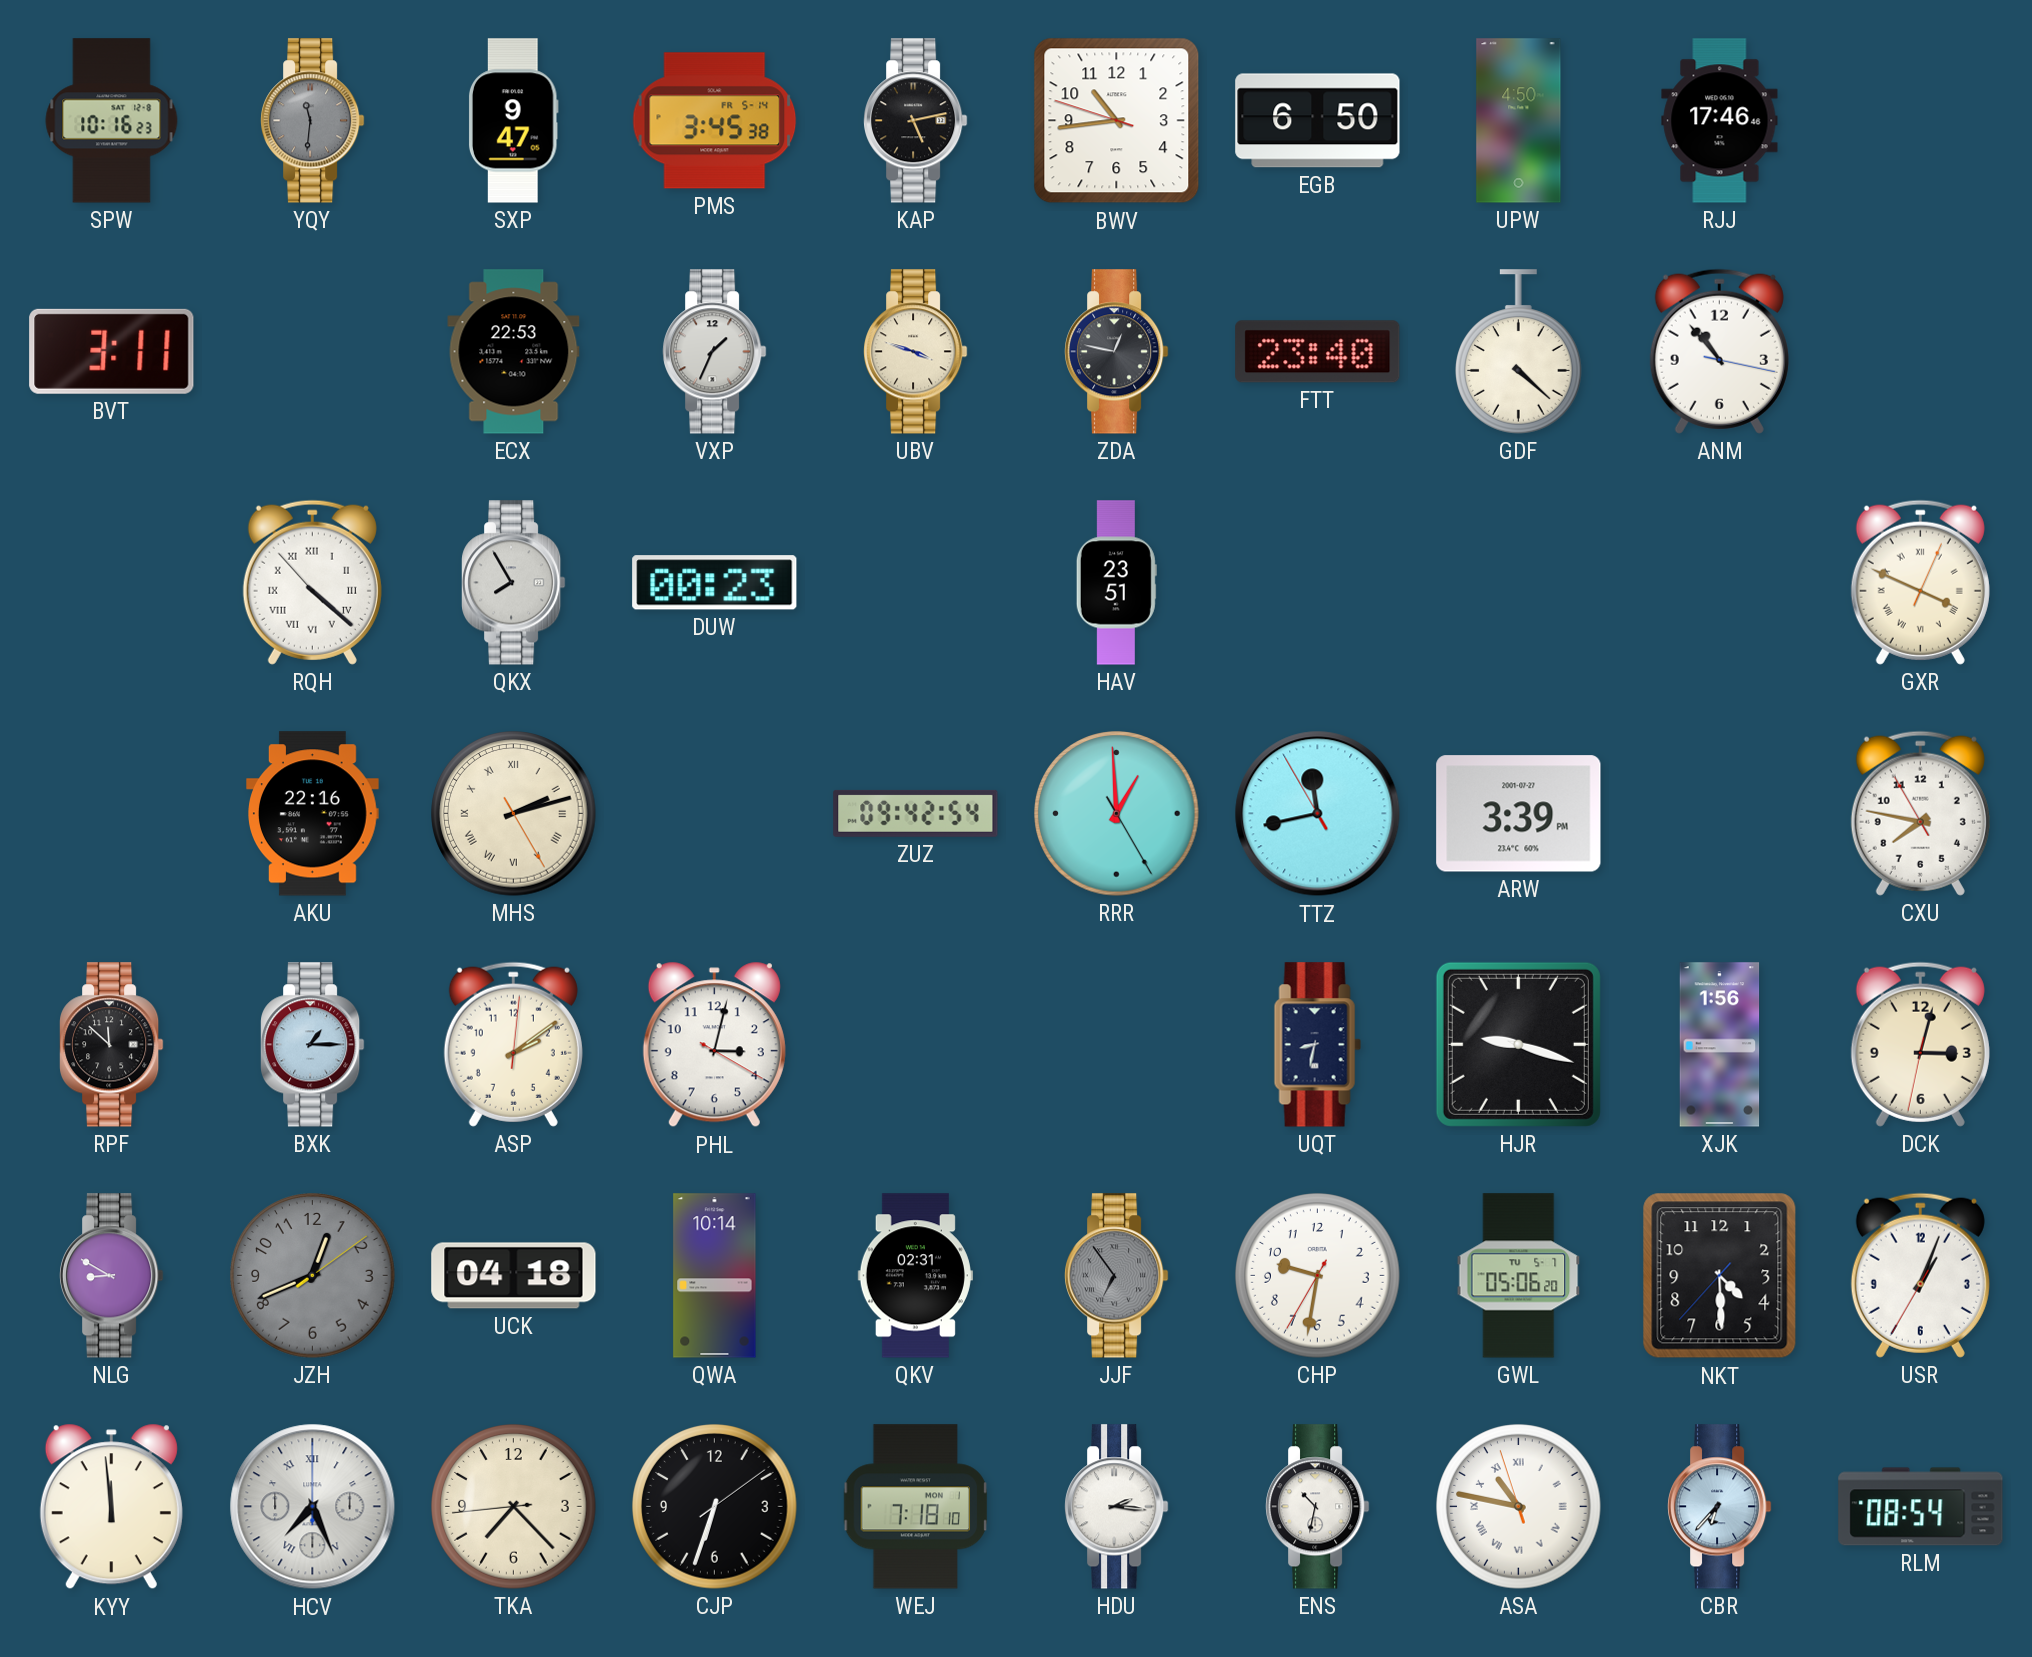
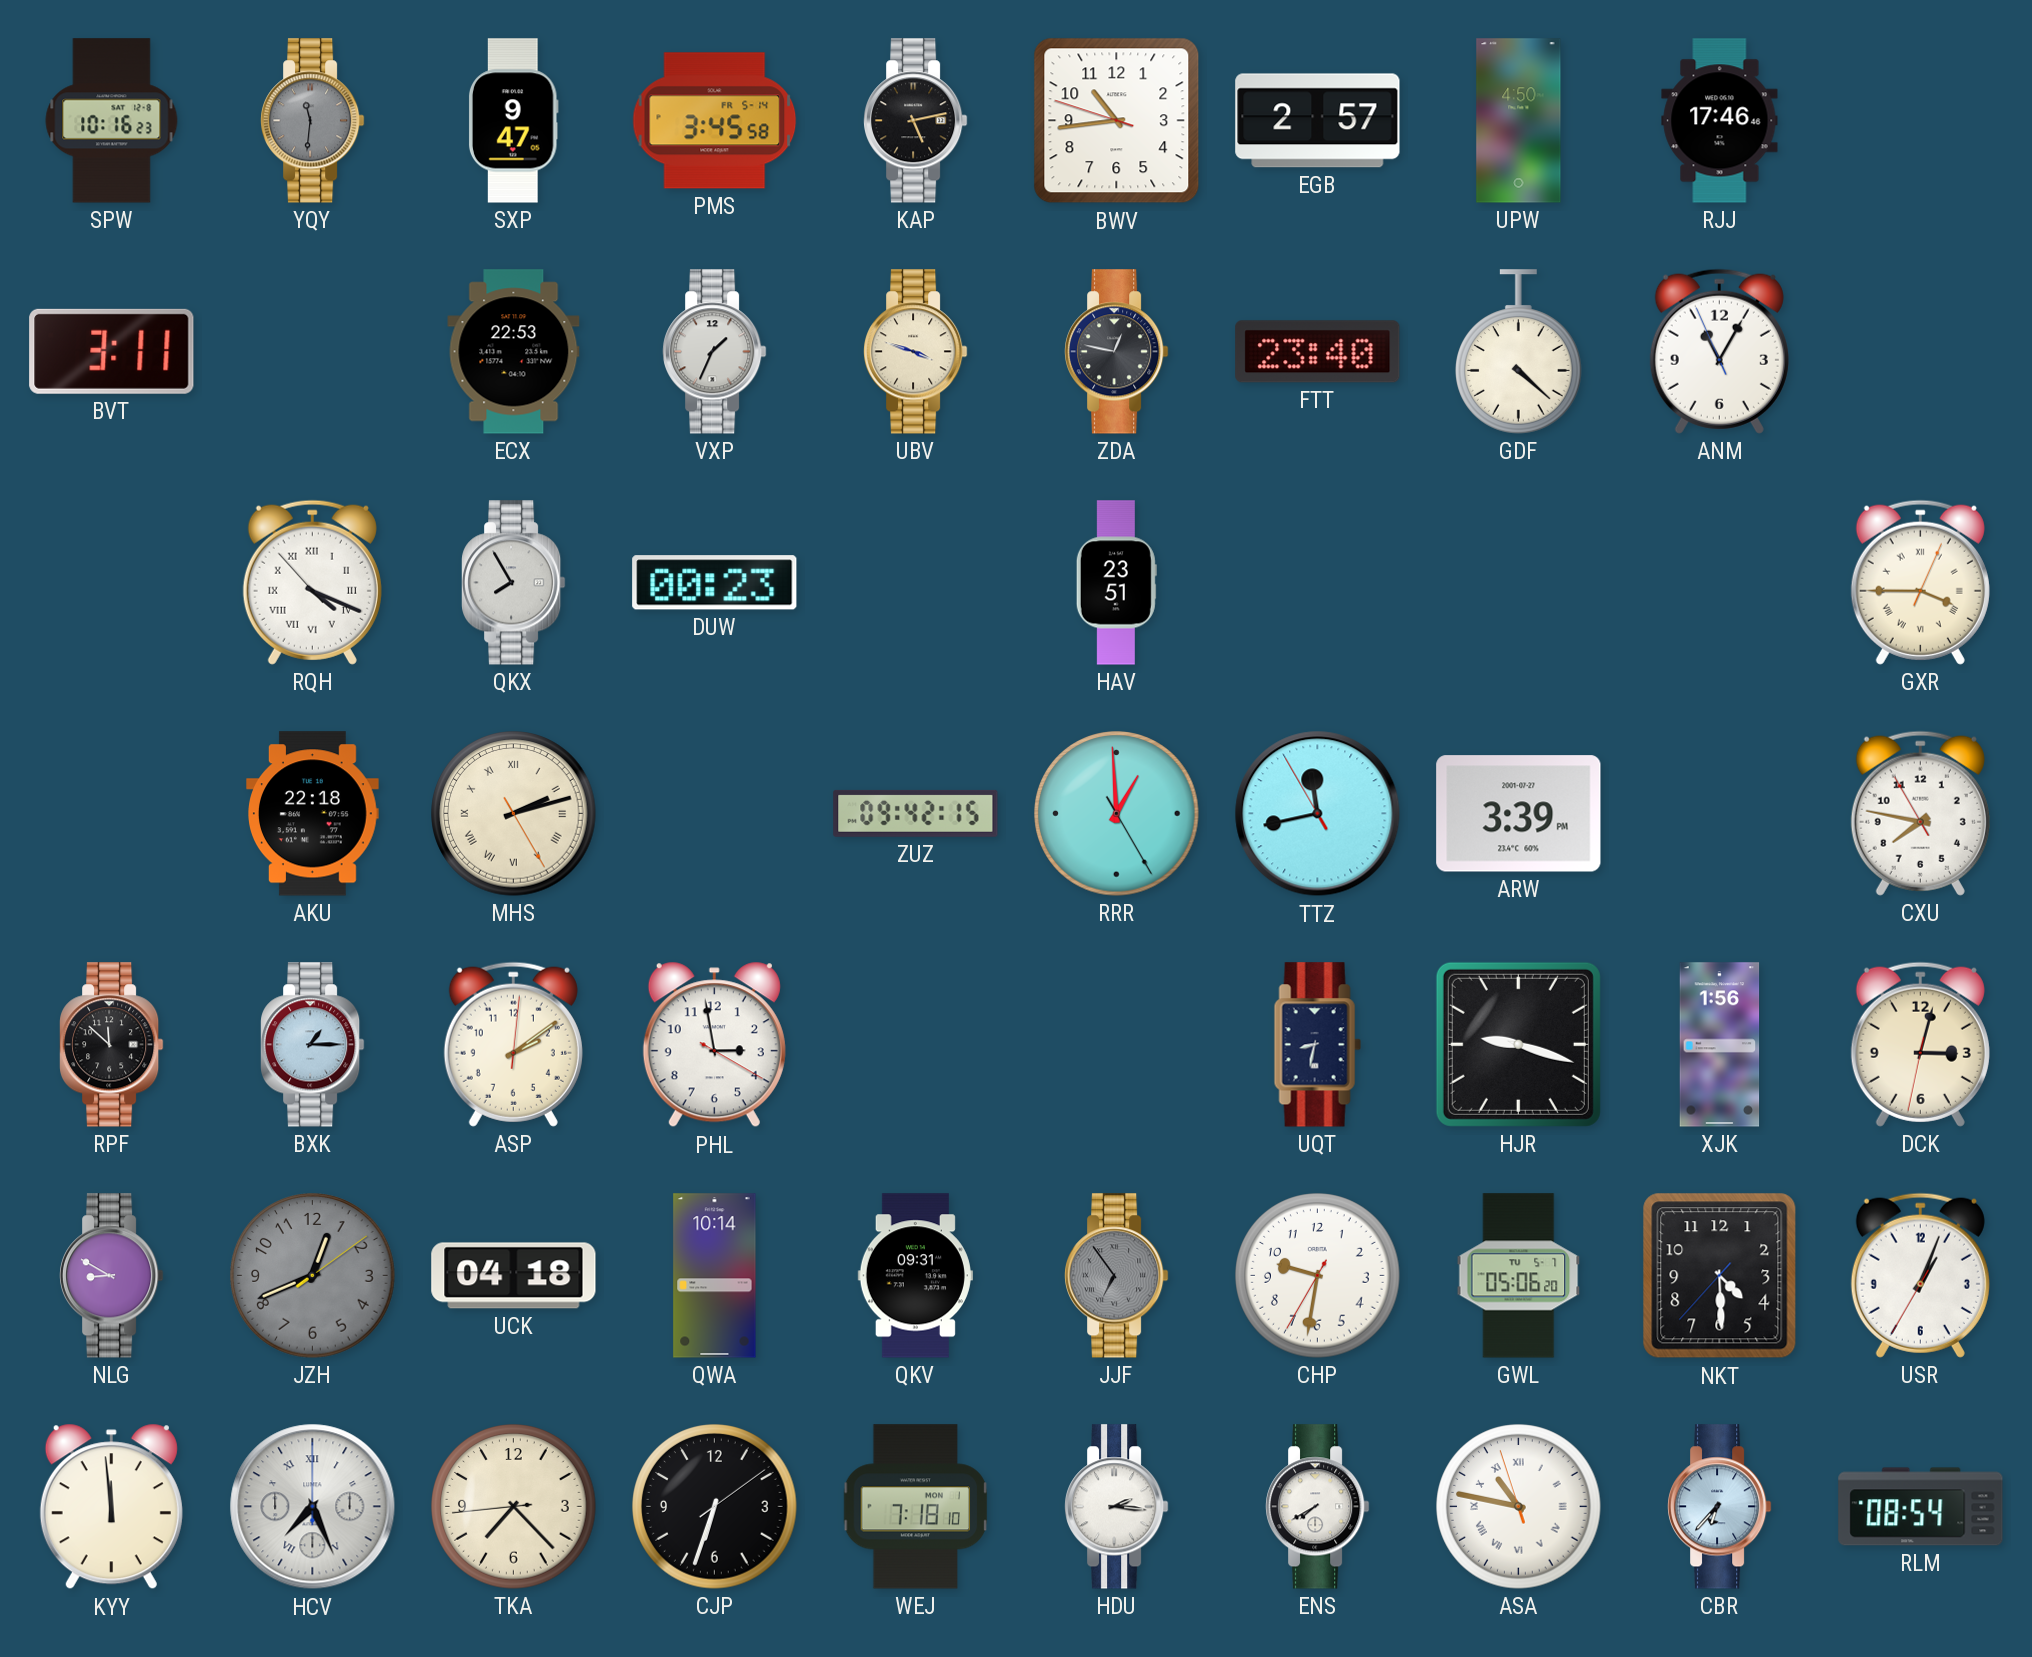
PMS: 3:45:38 -> 3:45:58 (715, 121)
EGB: 6:50 -> 2:57 (1318, 121)
ANM: 10:53 -> 11:04 (1719, 351)
RQH: 4:21 -> 4:18 (312, 582)
GXR: 3:49 -> 3:45 (1920, 582)
AKU: 22:16 -> 22:18 (313, 814)
ZUZ: 09:42:54 -> 09:42:15 (916, 813)
PHL: 3:02 -> 2:58 (714, 1045)
QKV: 02:31 -> 09:31 (915, 1276)
ENS: 10:32 -> 7:40 (1318, 1507)
